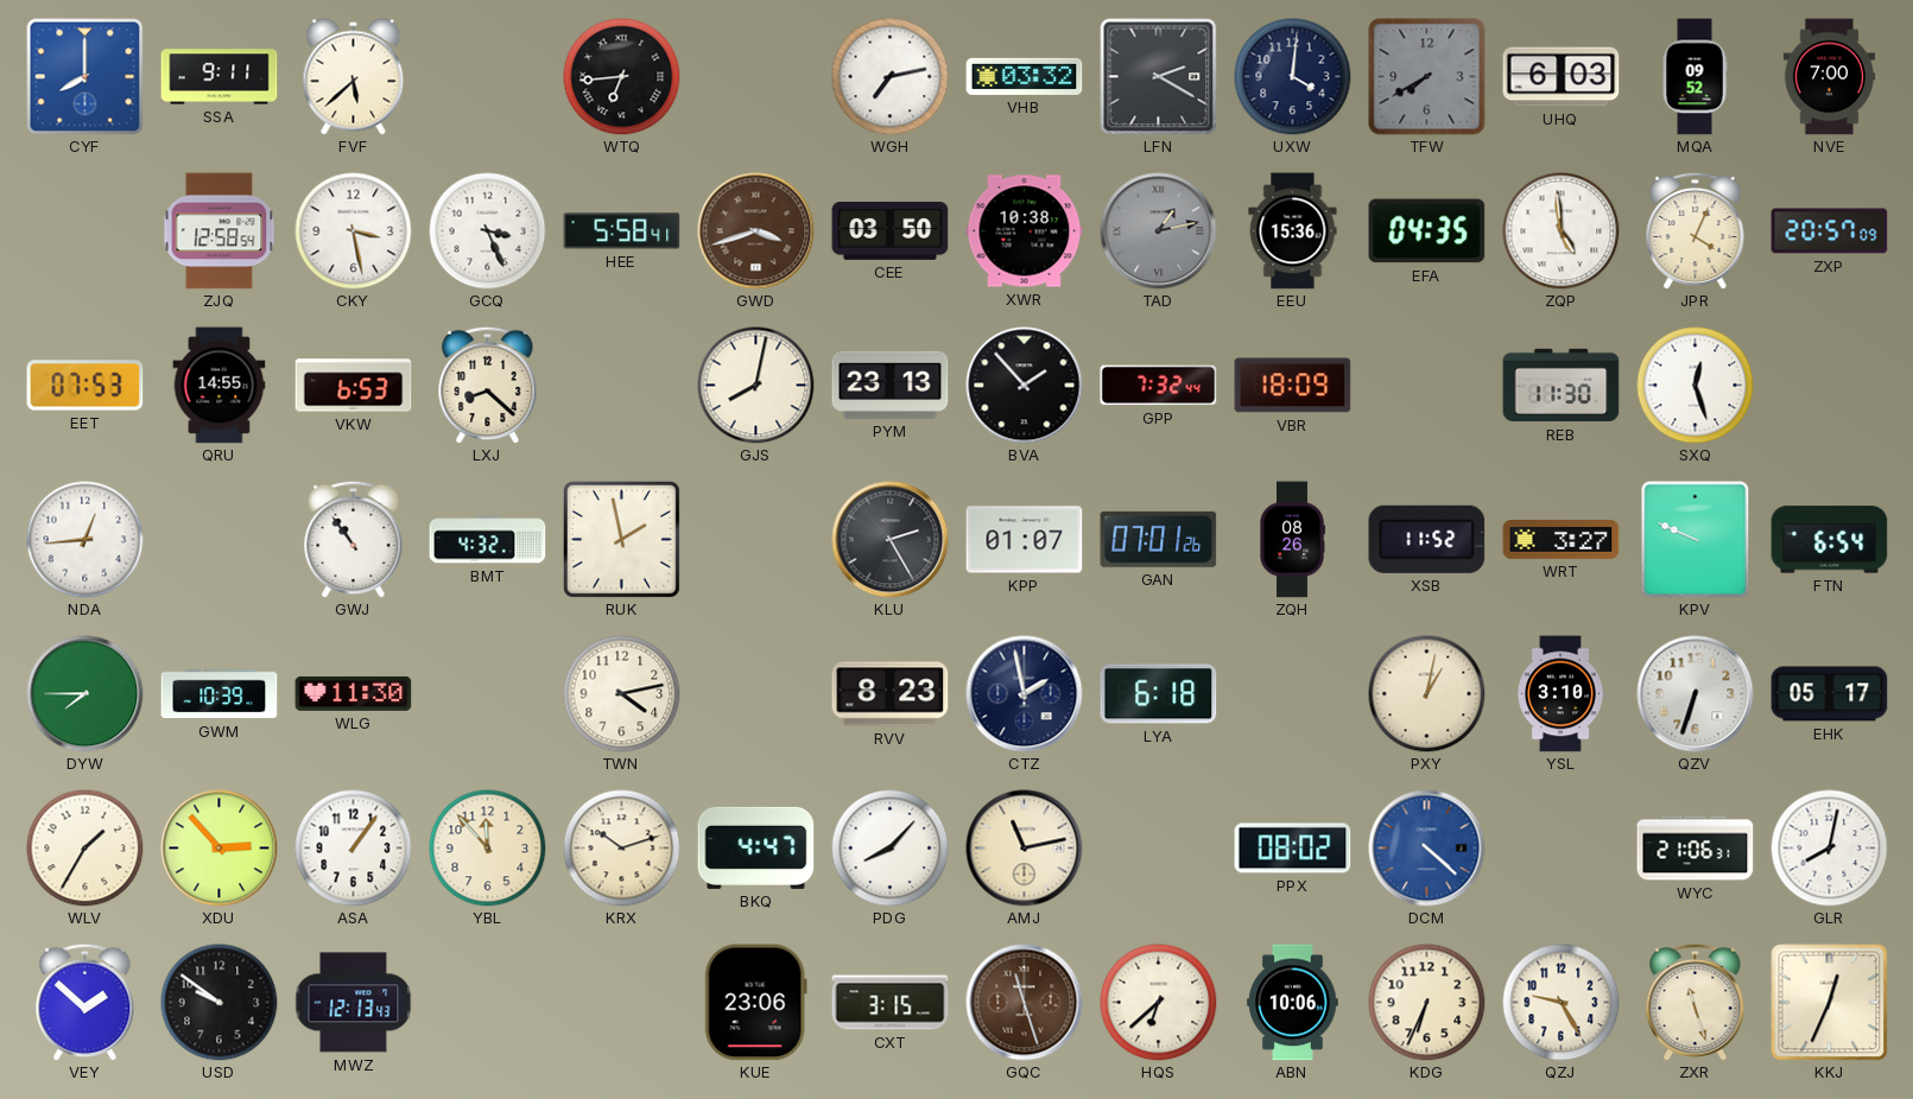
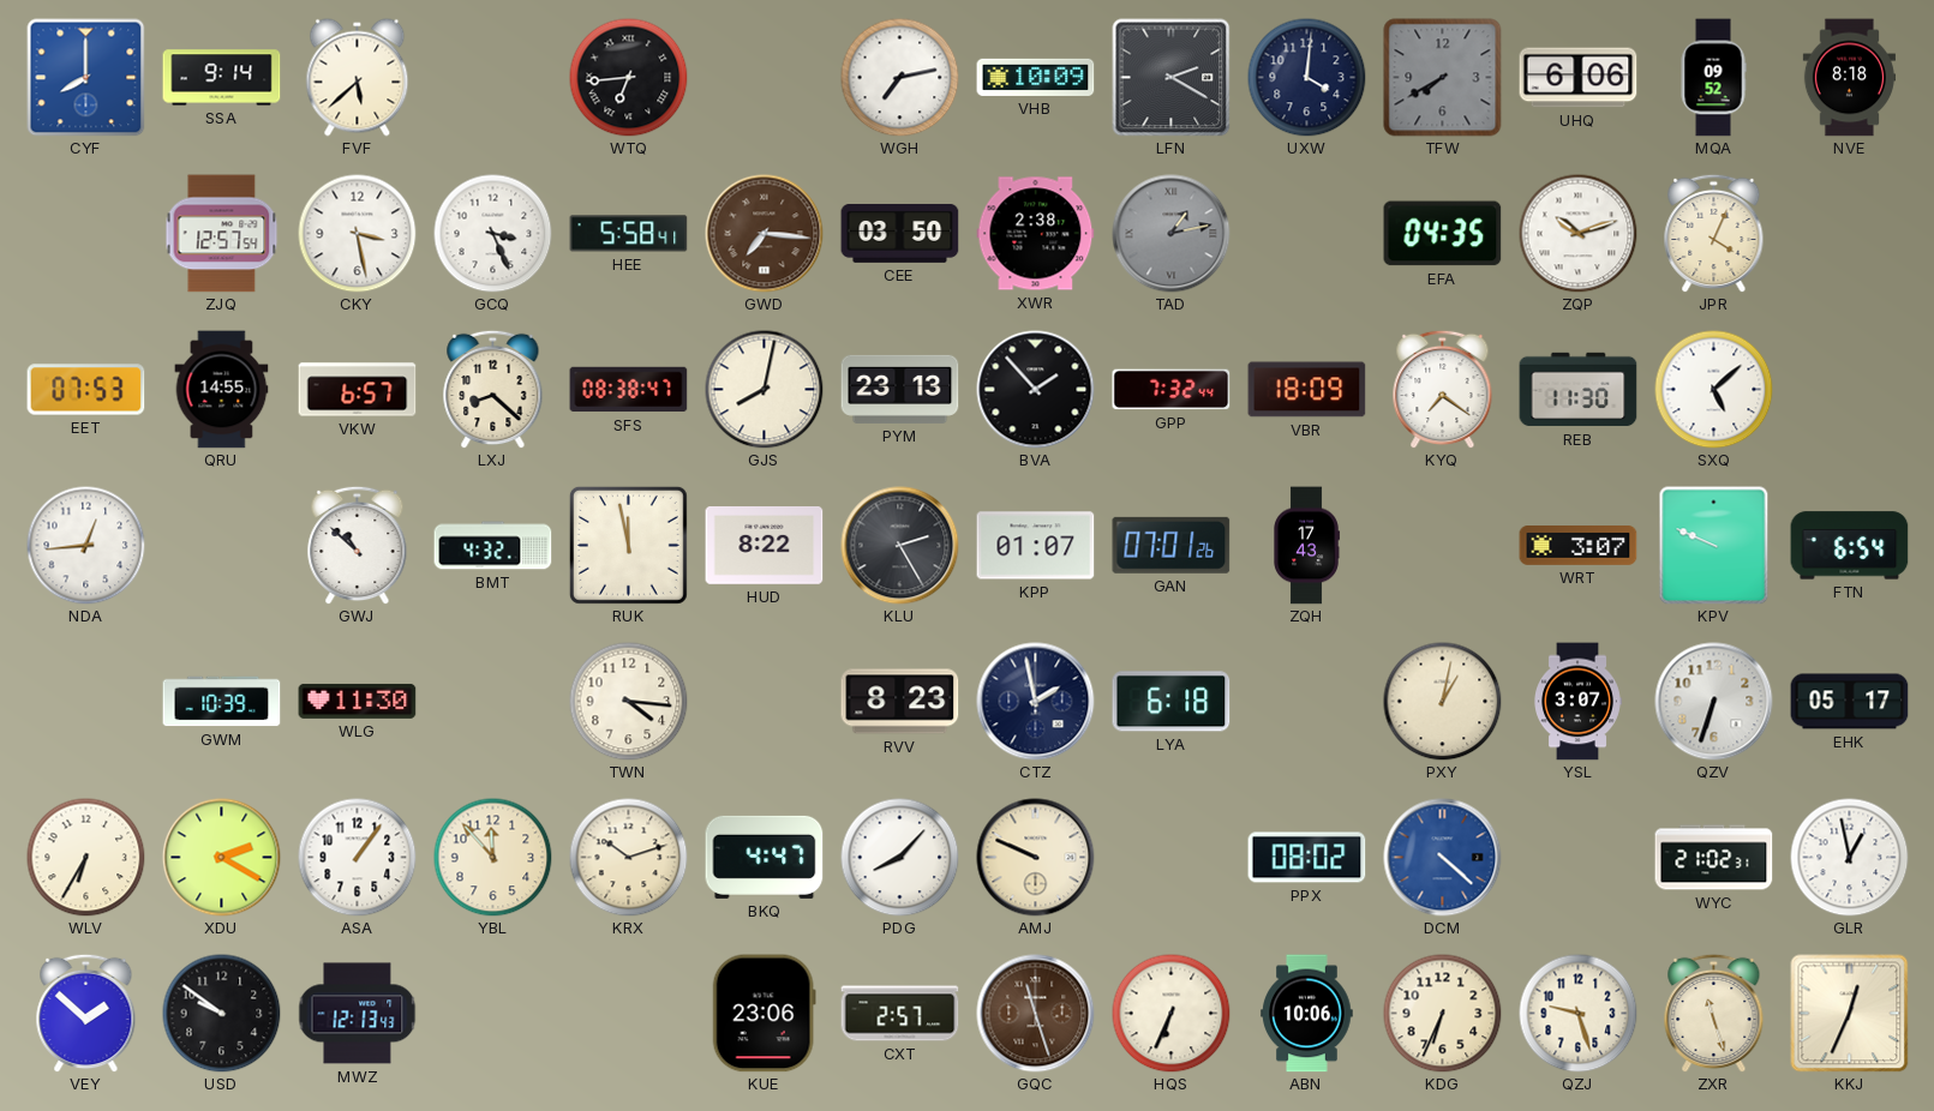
SSA: 9:11 -> 9:14 (222, 78)
VHB: 03:32 -> 10:09 (1036, 77)
UHQ: 6:03 -> 6:06 (1579, 78)
NVE: 7:00 -> 8:18 (1849, 78)
ZJQ: 12:58 -> 12:57 (222, 234)
GWD: 3:42 -> 7:16 (765, 234)
XWR: 10:38 -> 2:38 (1036, 234)
EEU: 15:36 -> none (1293, 231)
ZQP: 4:59 -> 10:12 (1579, 234)
ZXP: 20:57 -> none (1830, 231)
VKW: 6:53 -> 6:57 (358, 390)
SFS: none -> 08:38 (629, 390)
KYQ: none -> 7:21 (1443, 389)
SXQ: 12:27 -> 5:08 (1714, 390)
GWJ: 10:54 -> 10:52 (358, 545)
RUK: 1:58 -> 11:58 (628, 545)
HUD: none -> 8:22 (765, 546)
ZQH: 08:26 -> 17:43 (1306, 546)
XSB: 11:52 -> none (1427, 539)
WRT: 3:27 -> 3:07 (1579, 546)
DYW: 7:45 -> none (85, 694)
TWN: 4:13 -> 4:16 (629, 702)
YSL: 3:10 -> 3:07 (1579, 702)
WLV: 1:35 -> 6:35 (86, 858)
XDU: 2:53 -> 2:20 (222, 858)
AMJ: 11:13 -> 9:49 (1036, 858)
WYC: 21:06 -> 21:02 (1714, 858)
GLR: 8:02 -> 12:58 (1850, 858)
CXT: 3:15 -> 2:57 (900, 1014)
HQS: 6:38 -> 6:34 (1172, 1014)
QZJ: 9:25 -> 9:27 (1579, 1014)
